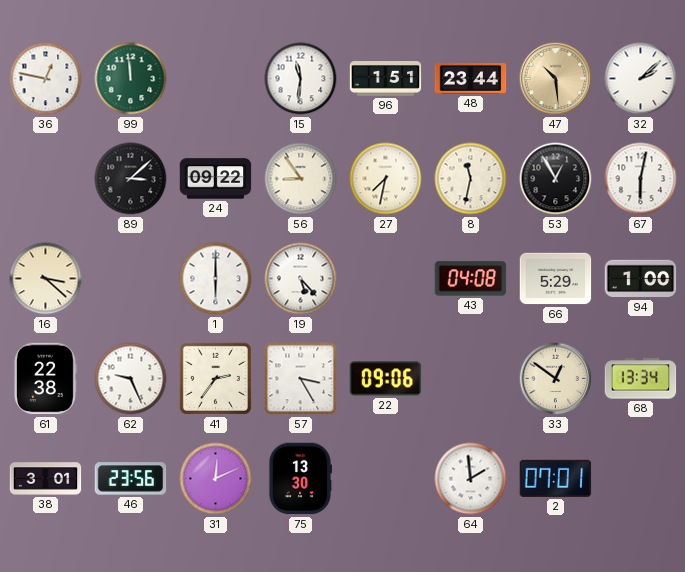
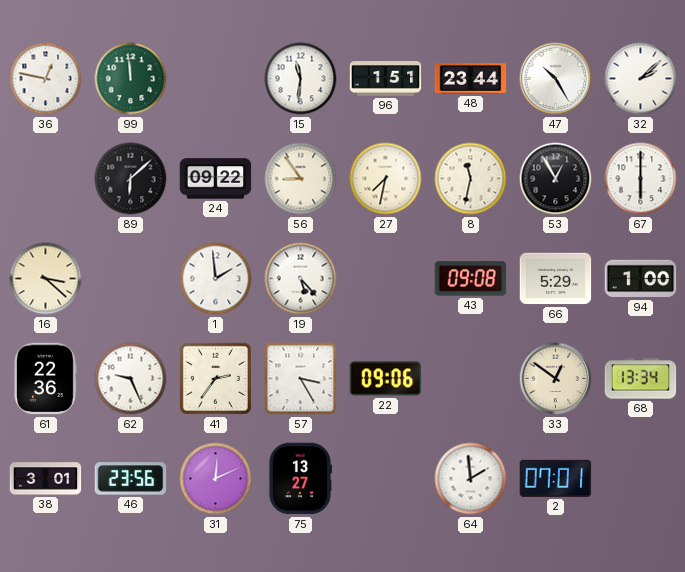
47: 10:29 -> 10:25 (556, 79)
47 dial: champagne -> white (556, 79)
89: 3:08 -> 6:08 (131, 179)
67: 6:02 -> 6:00 (641, 179)
1: 6:00 -> 1:59 (216, 279)
43: 04:08 -> 09:08 (471, 279)
61: 22:38 -> 22:36 (46, 379)
75: 13:30 -> 13:27 (299, 479)
